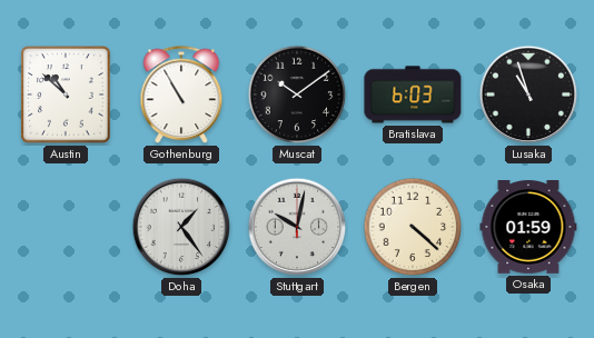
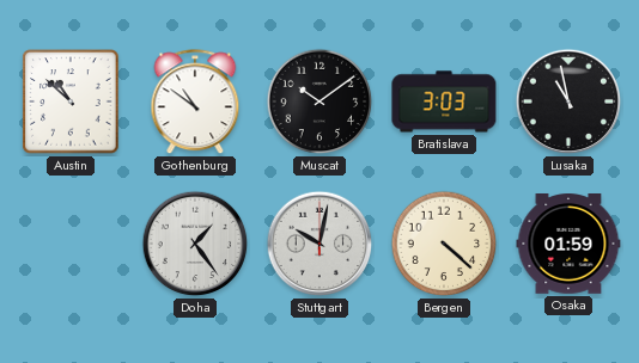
Gothenburg: 10:55 -> 10:51 (195, 103)
Bratislava: 6:03 -> 3:03 (444, 101)
Lusaka: 10:57 -> 10:58 (568, 101)
